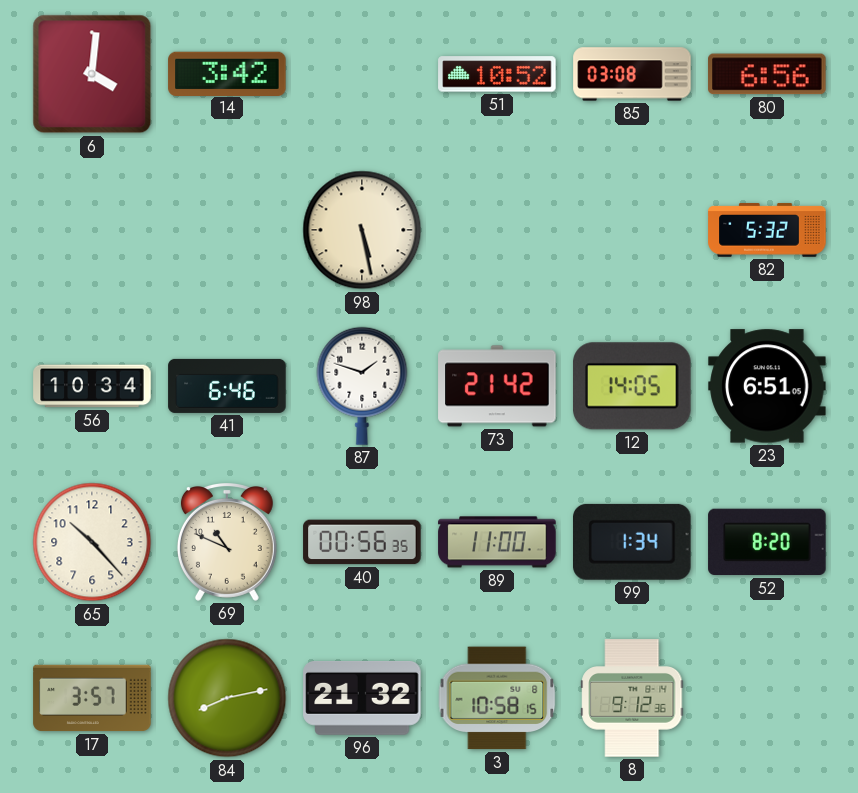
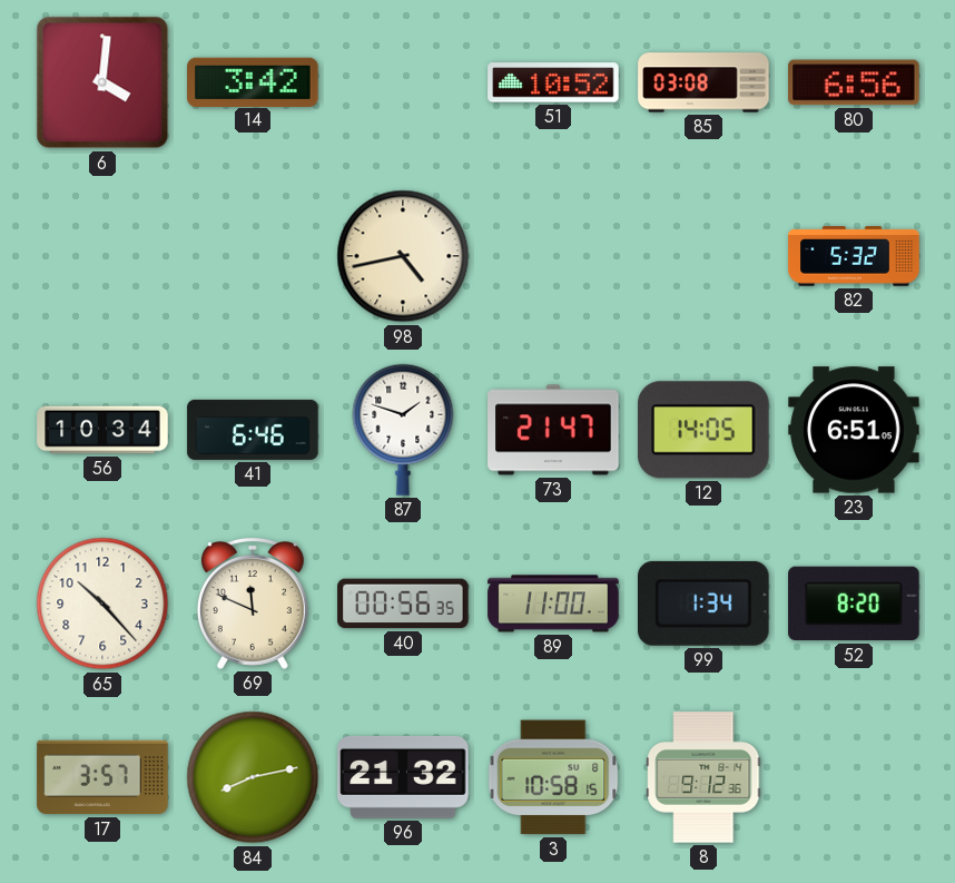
98: 5:28 -> 4:43 (403, 256)
73: 21:42 -> 21:47 (553, 430)
69: 10:49 -> 11:49 (253, 605)
